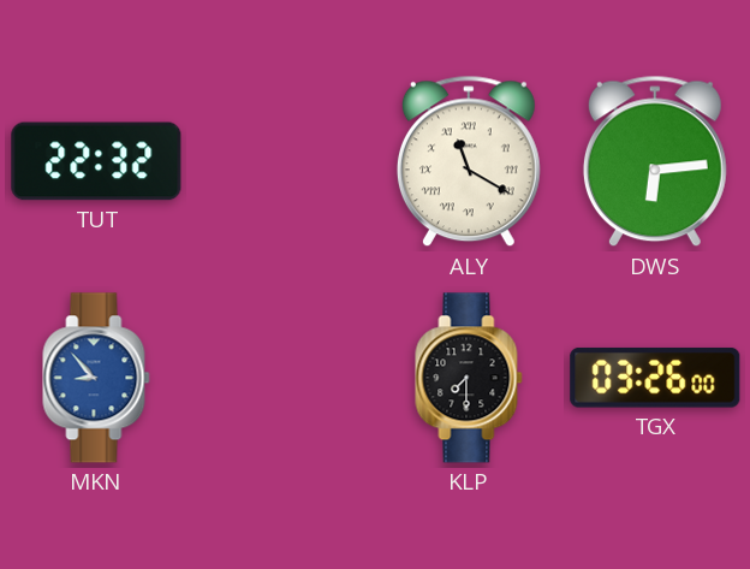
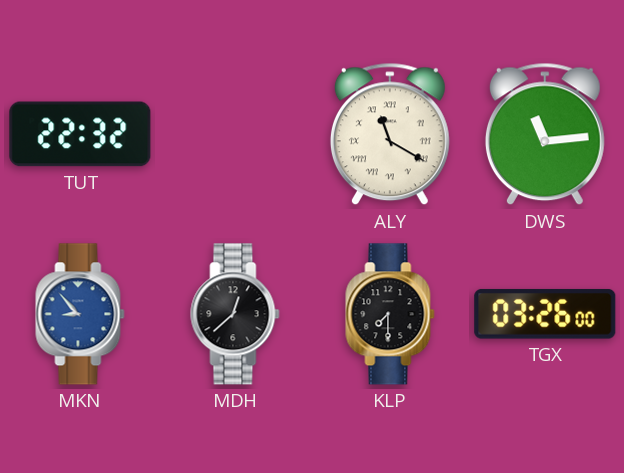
DWS: 6:14 -> 11:14 (545, 134)
MDH: none -> 12:38 (235, 314)
